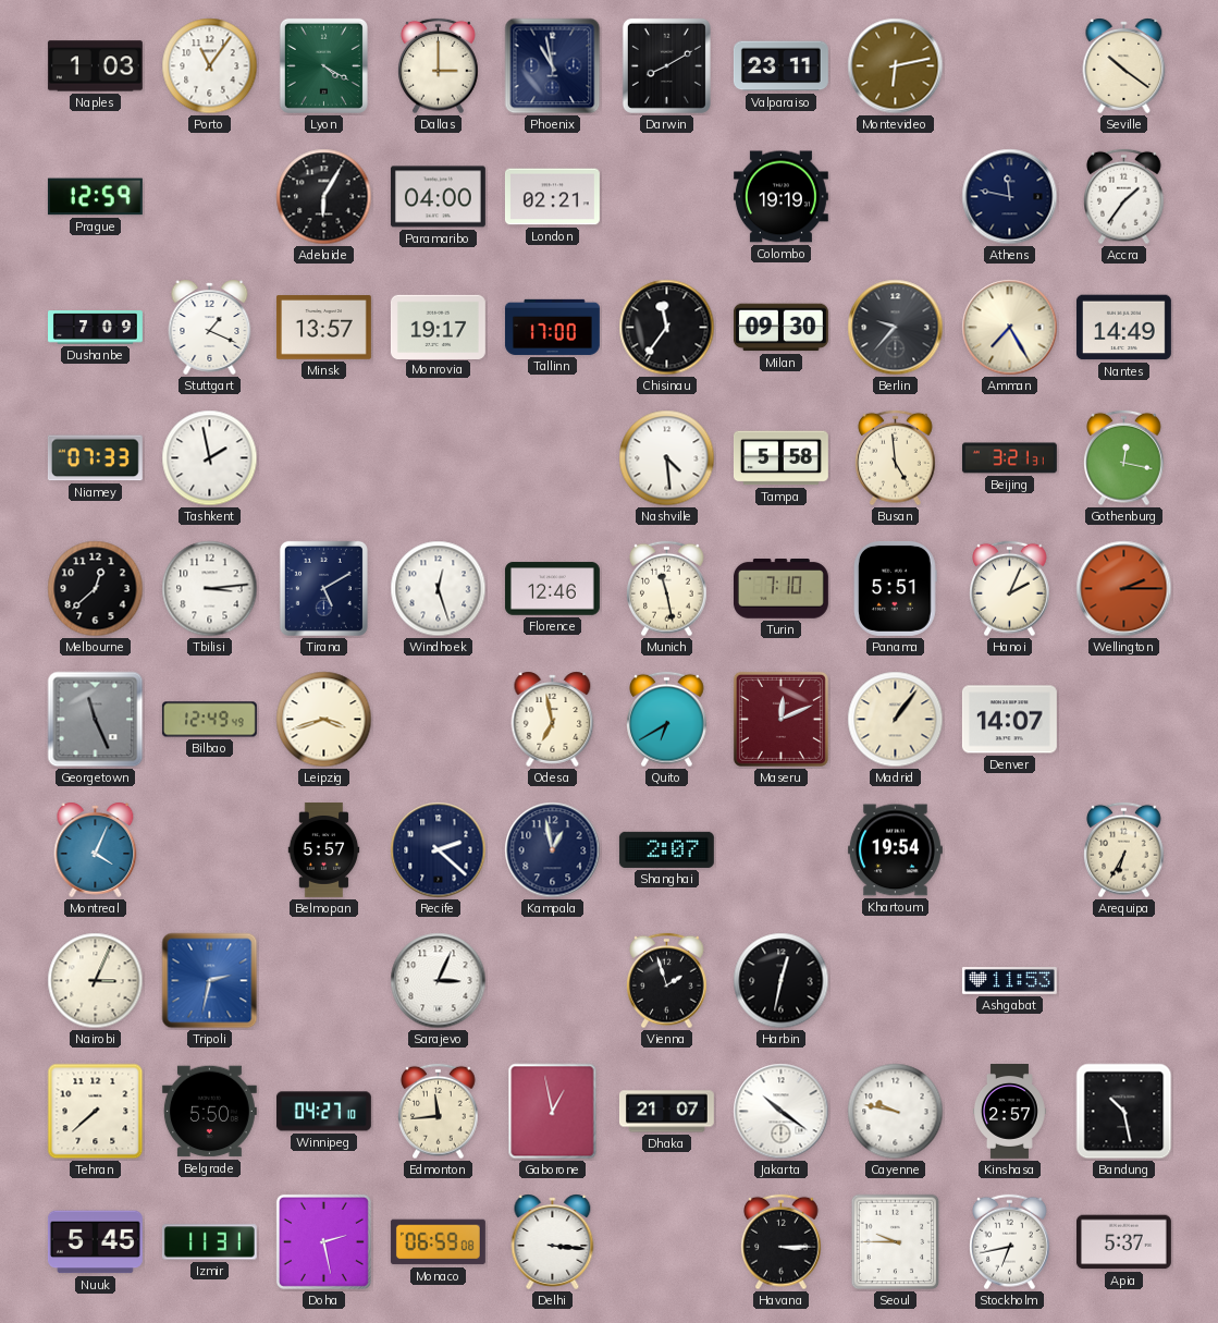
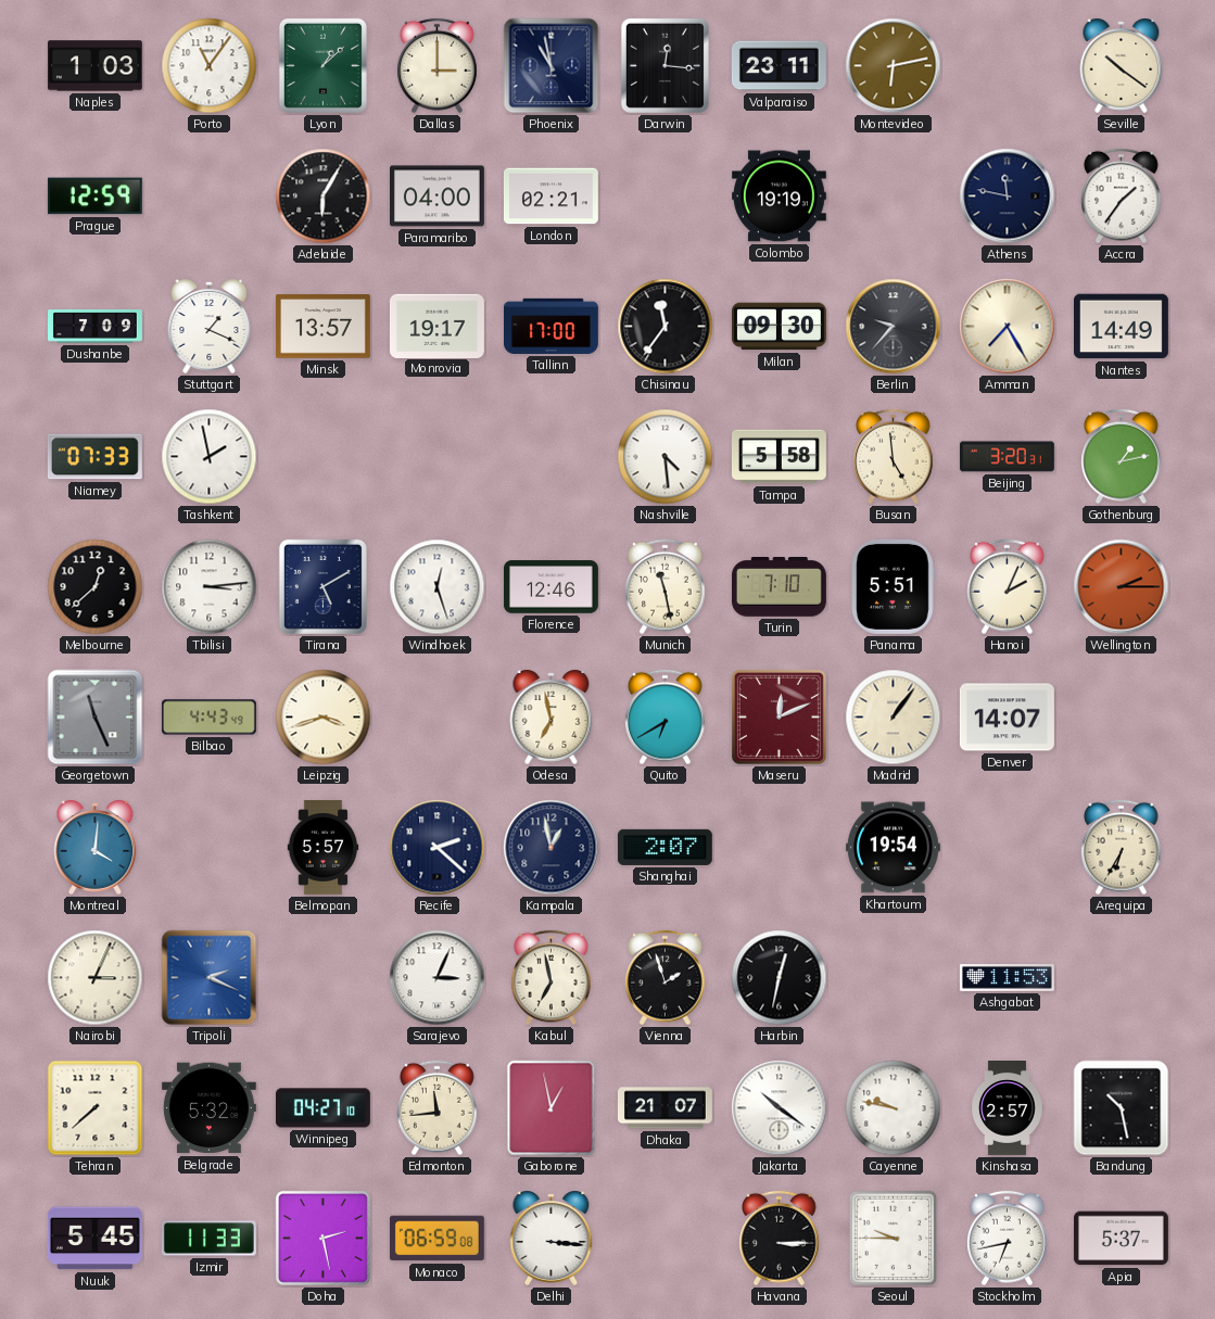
Lyon: 4:20 -> 1:08 (322, 65)
Darwin: 8:10 -> 12:16 (665, 65)
Beijing: 3:21 -> 3:20 (1007, 457)
Gothenburg: 12:17 -> 1:13 (1122, 457)
Bilbao: 12:49 -> 4:43 (208, 718)
Montreal: 4:04 -> 4:01 (96, 847)
Tripoli: 2:32 -> 2:19 (210, 978)
Kabul: none -> 6:58 (552, 978)
Belgrade: 5:50 -> 5:32 (208, 1108)
Izmir: 11:31 -> 11:33 (208, 1239)
